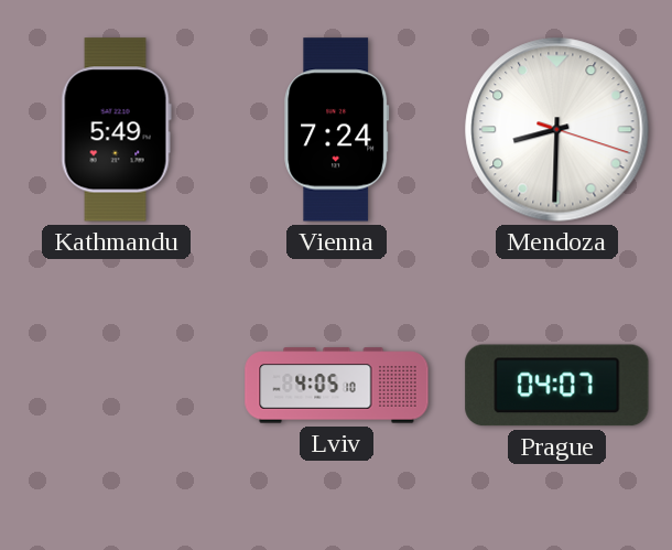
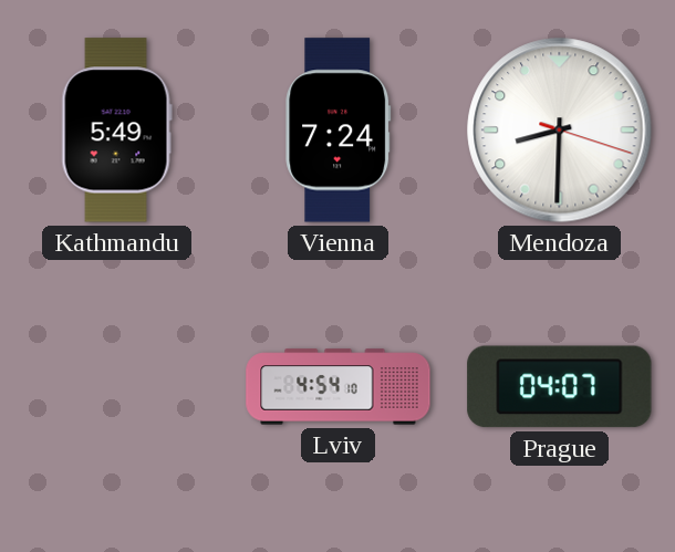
Lviv: 4:05 -> 4:54 (339, 387)
